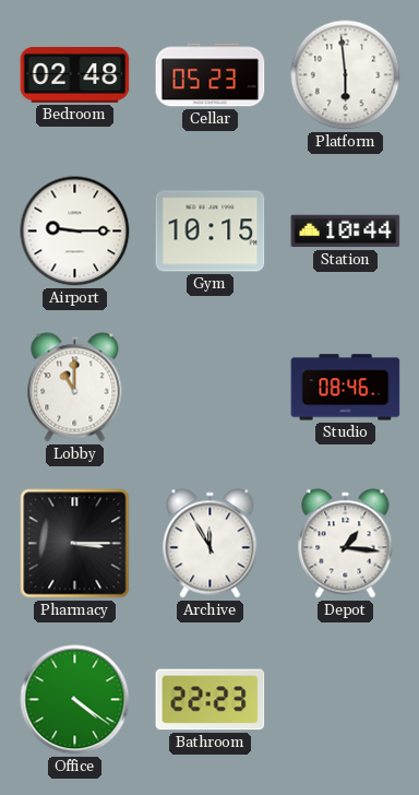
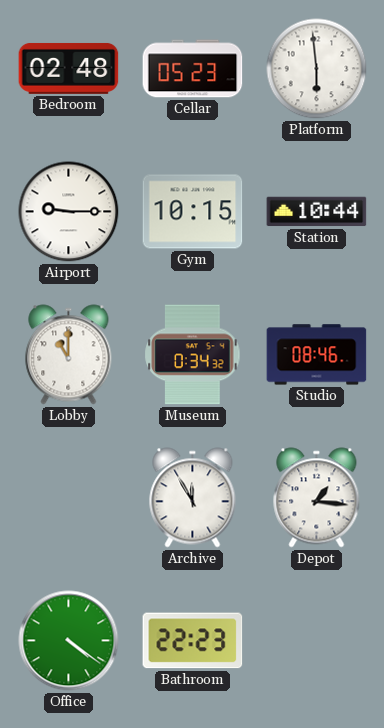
Museum: none -> 0:34 (193, 355)
Pharmacy: 3:15 -> none (75, 544)
